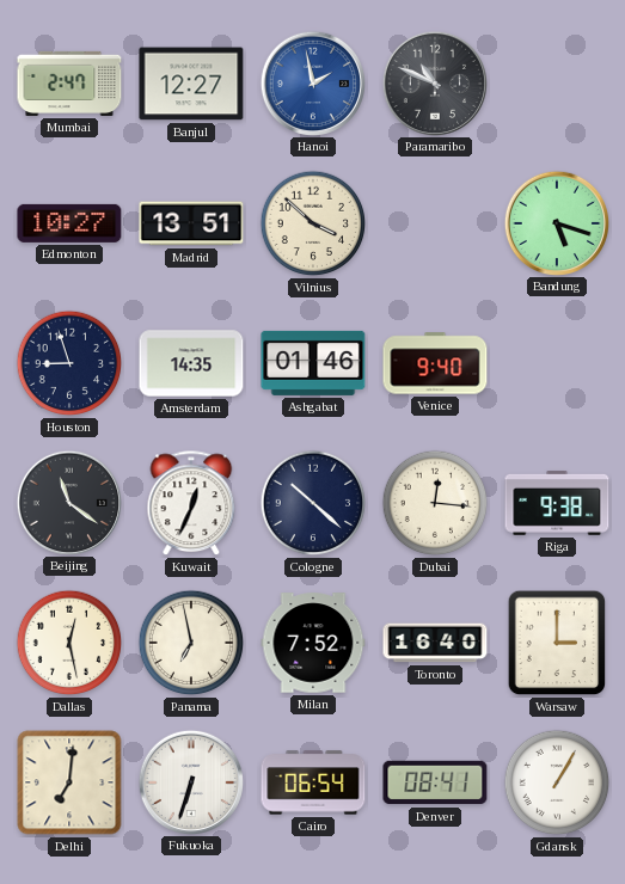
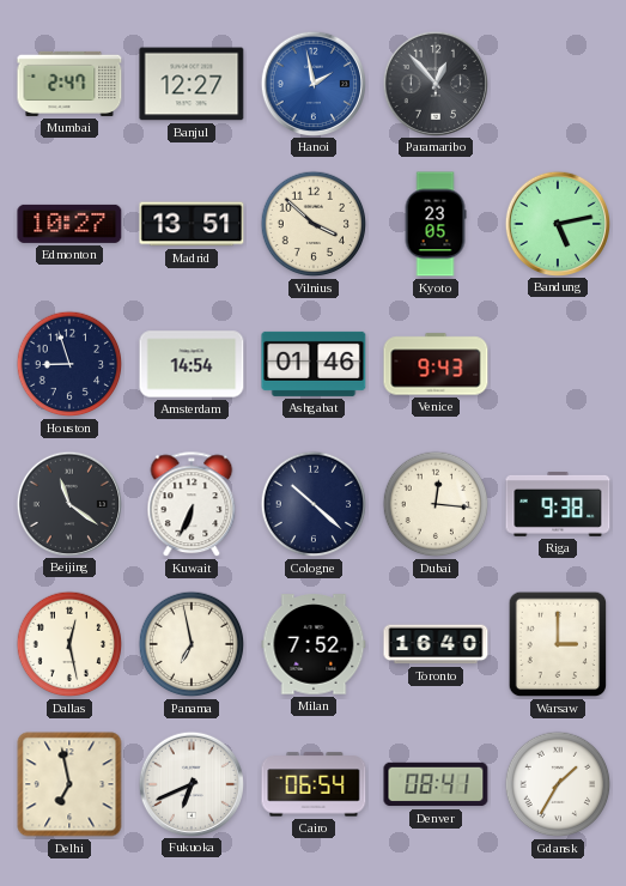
Paramaribo: 10:49 -> 12:53 (434, 83)
Kyoto: none -> 23:05 (436, 224)
Bandung: 5:18 -> 5:13 (557, 223)
Amsterdam: 14:35 -> 14:54 (192, 364)
Venice: 9:40 -> 9:43 (436, 364)
Kuwait: 12:34 -> 6:34 (192, 505)
Delhi: 7:01 -> 6:58 (69, 784)
Fukuoka: 6:33 -> 6:41 (190, 783)
Gdansk: 1:05 -> 1:35 (558, 784)
